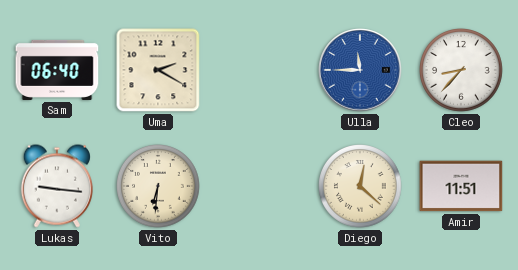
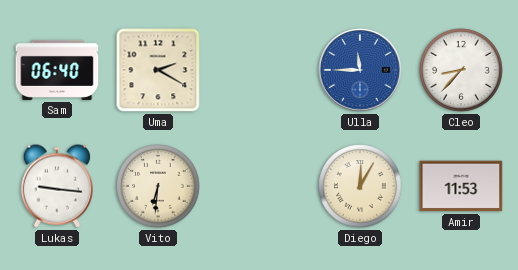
Diego: 12:22 -> 12:05 (361, 187)
Amir: 11:51 -> 11:53 (461, 186)
